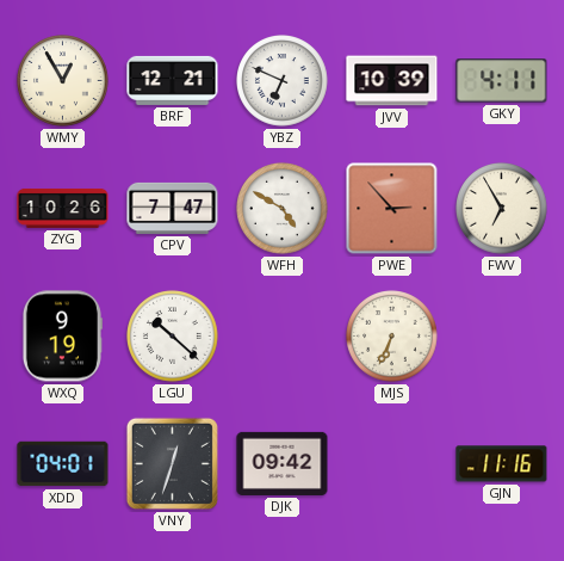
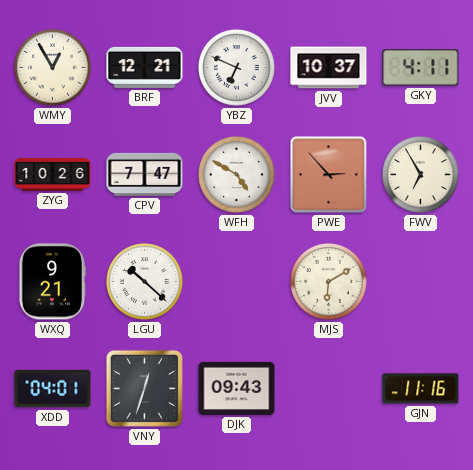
JVV: 10:39 -> 10:37 (329, 68)
WXQ: 9:19 -> 9:21 (52, 282)
MJS: 6:34 -> 6:10 (329, 282)
DJK: 09:42 -> 09:43 (237, 388)
